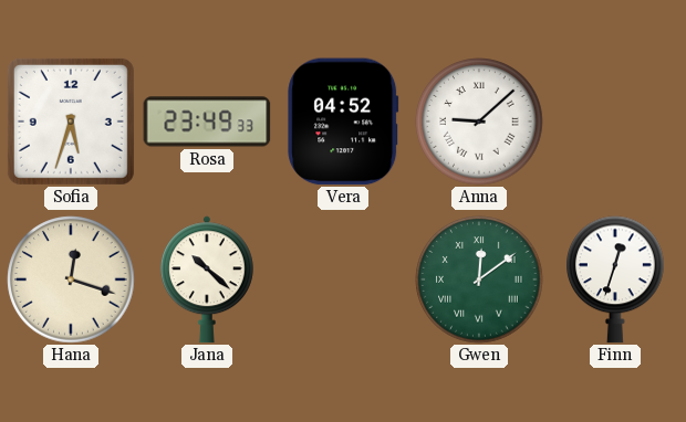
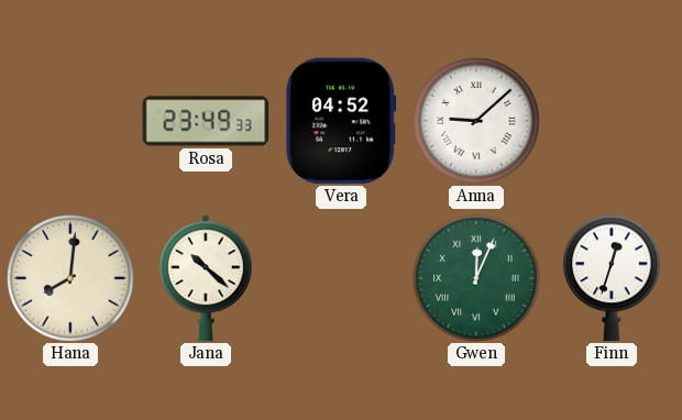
Sofia: 5:33 -> none (71, 122)
Hana: 12:18 -> 8:01 (70, 278)
Gwen: 12:09 -> 12:04 (476, 278)
